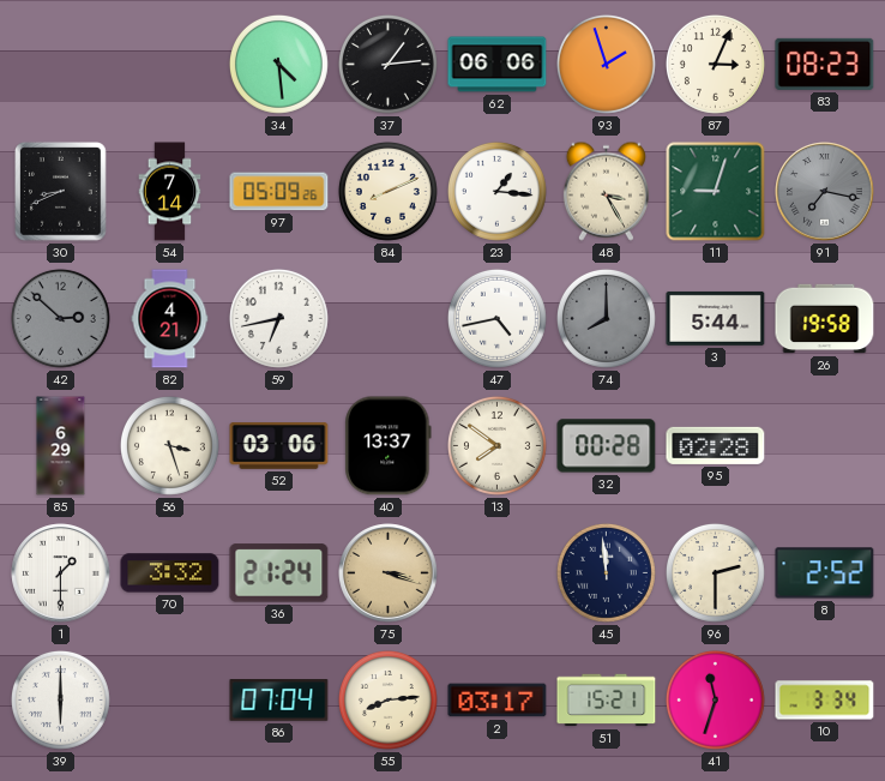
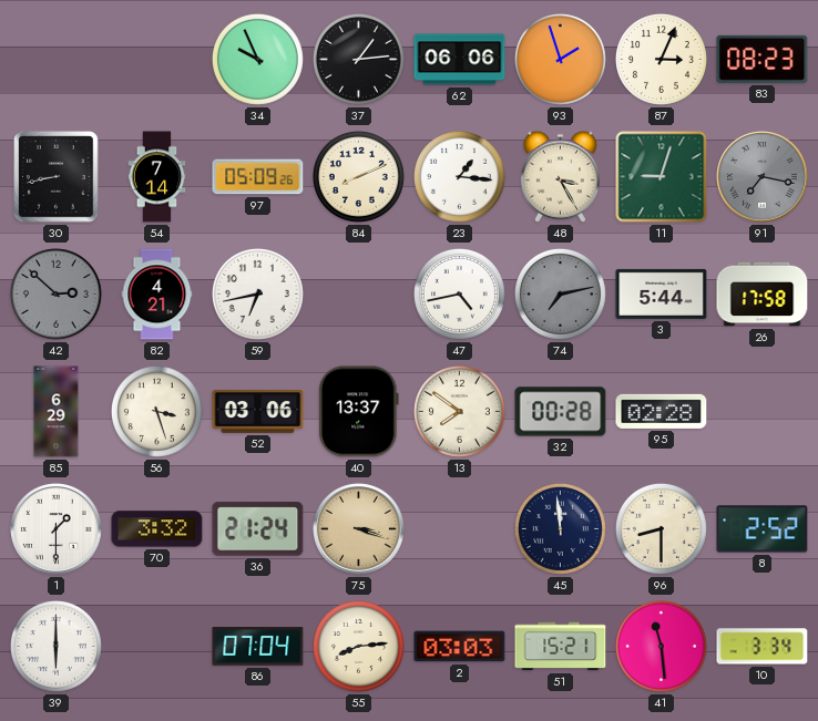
34: 4:29 -> 9:56 (257, 59)
30: 8:41 -> 8:43 (57, 177)
74: 8:00 -> 7:13 (560, 293)
26: 19:58 -> 17:58 (763, 295)
96: 2:30 -> 8:30 (661, 528)
2: 03:17 -> 03:03 (460, 647)
41: 11:33 -> 11:29 (661, 646)
